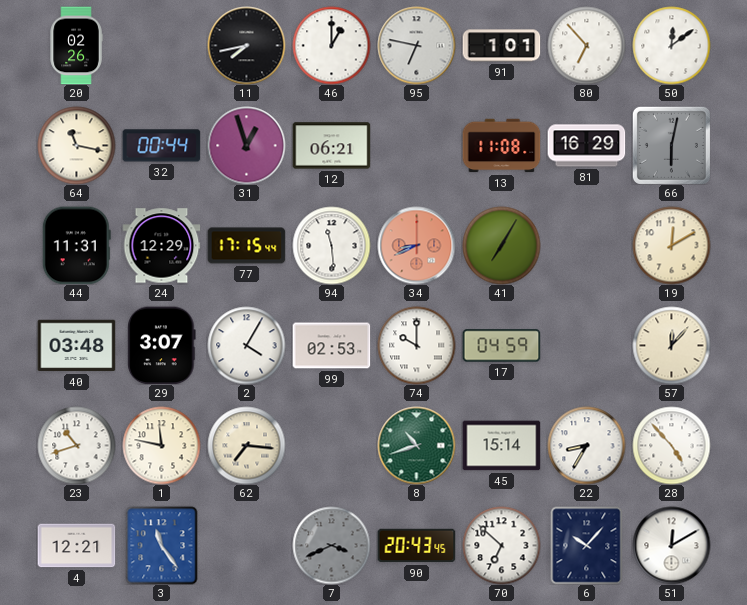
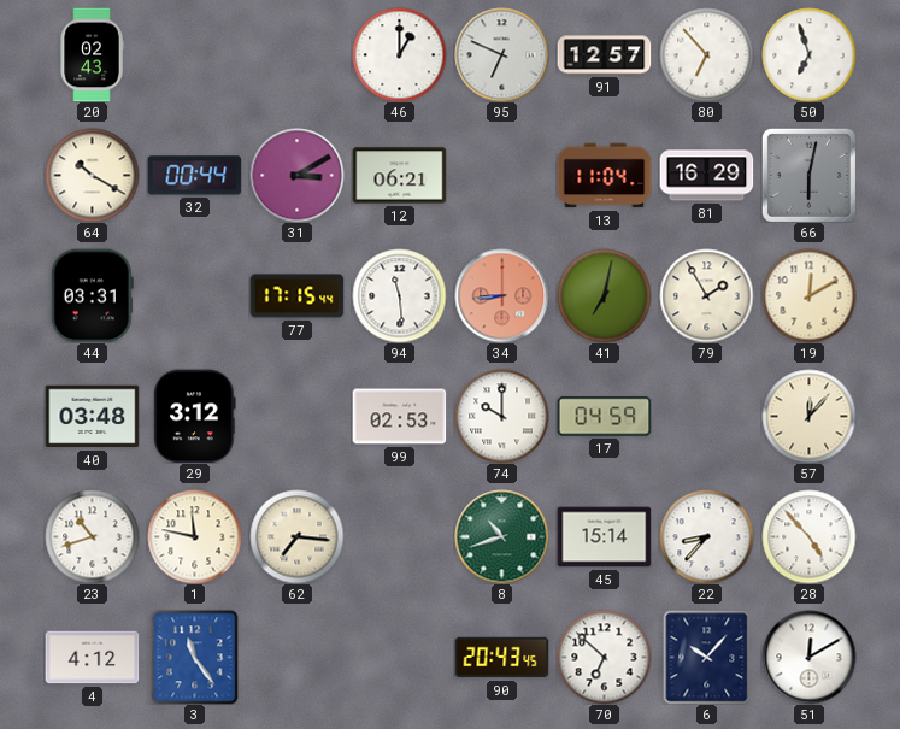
20: 02:26 -> 02:43 (92, 54)
11: 7:43 -> none (246, 45)
95: 6:47 -> 6:49 (501, 54)
91: 1:01 -> 12:57 (604, 55)
50: 12:09 -> 6:57 (808, 54)
64: 11:17 -> 10:20 (92, 175)
31: 12:57 -> 3:10 (296, 175)
13: 11:08 -> 11:04 (604, 176)
44: 11:31 -> 03:31 (92, 295)
24: 12:29 -> none (161, 246)
34: 8:41 -> 8:44 (501, 295)
41: 7:05 -> 7:02 (604, 295)
79: none -> 1:55 (706, 295)
29: 3:07 -> 3:12 (195, 416)
2: 4:05 -> none (246, 345)
22: 8:35 -> 8:37 (706, 536)
4: 12:21 -> 4:12 (92, 658)
7: 3:41 -> none (331, 545)
